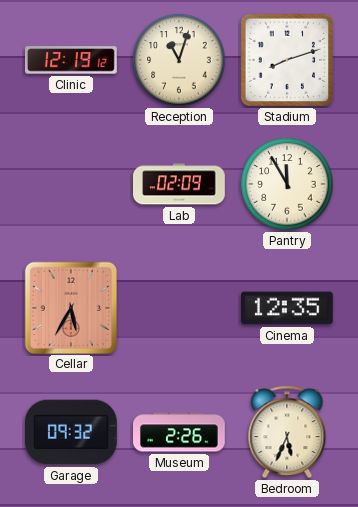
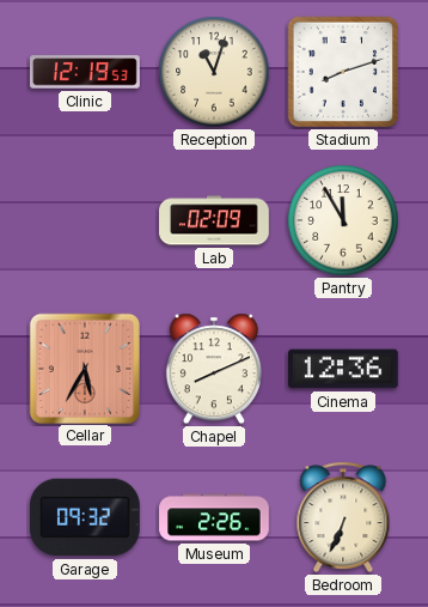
Clinic: 12:19:12 -> 12:19:53 (86, 72)
Chapel: none -> 8:11 (214, 369)
Cinema: 12:35 -> 12:36 (344, 369)
Bedroom: 5:34 -> 6:34 (343, 517)
